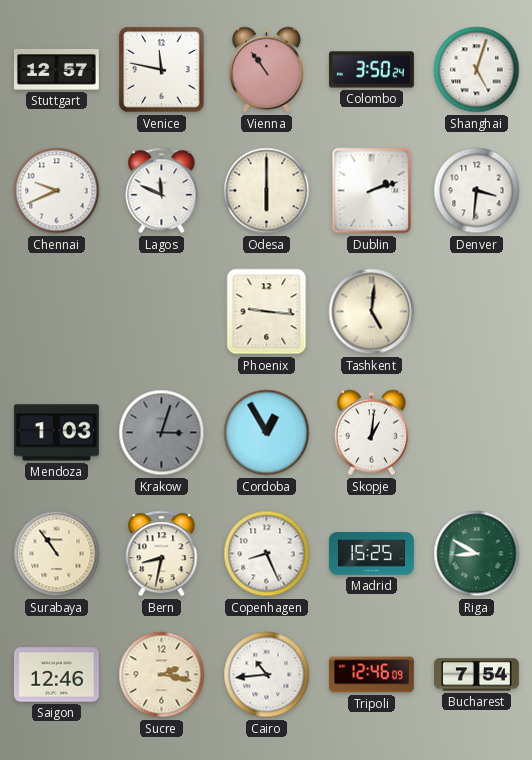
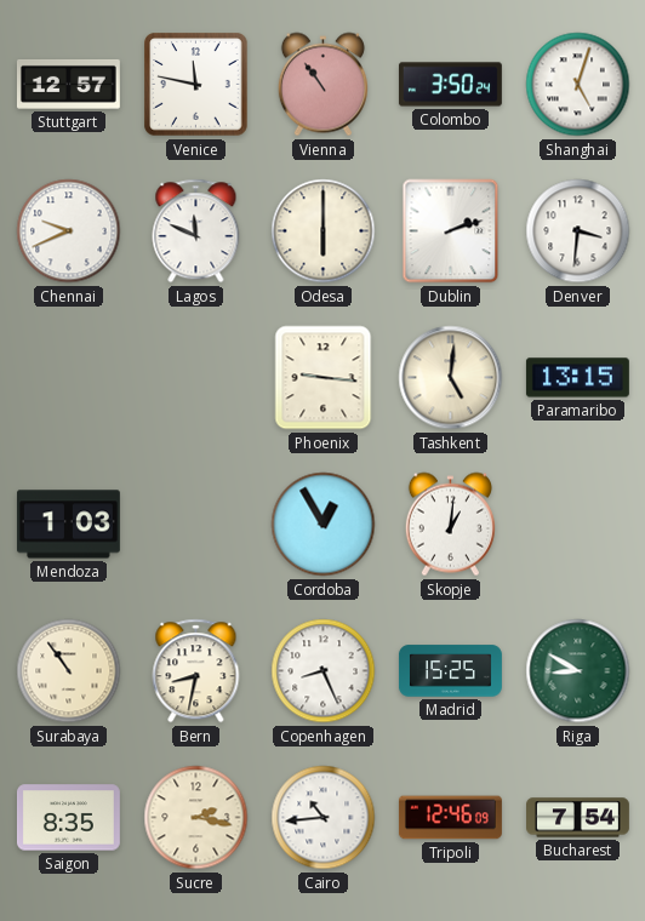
Paramaribo: none -> 13:15 (577, 378)
Krakow: 3:03 -> none (162, 433)
Saigon: 12:46 -> 8:35 (68, 818)
